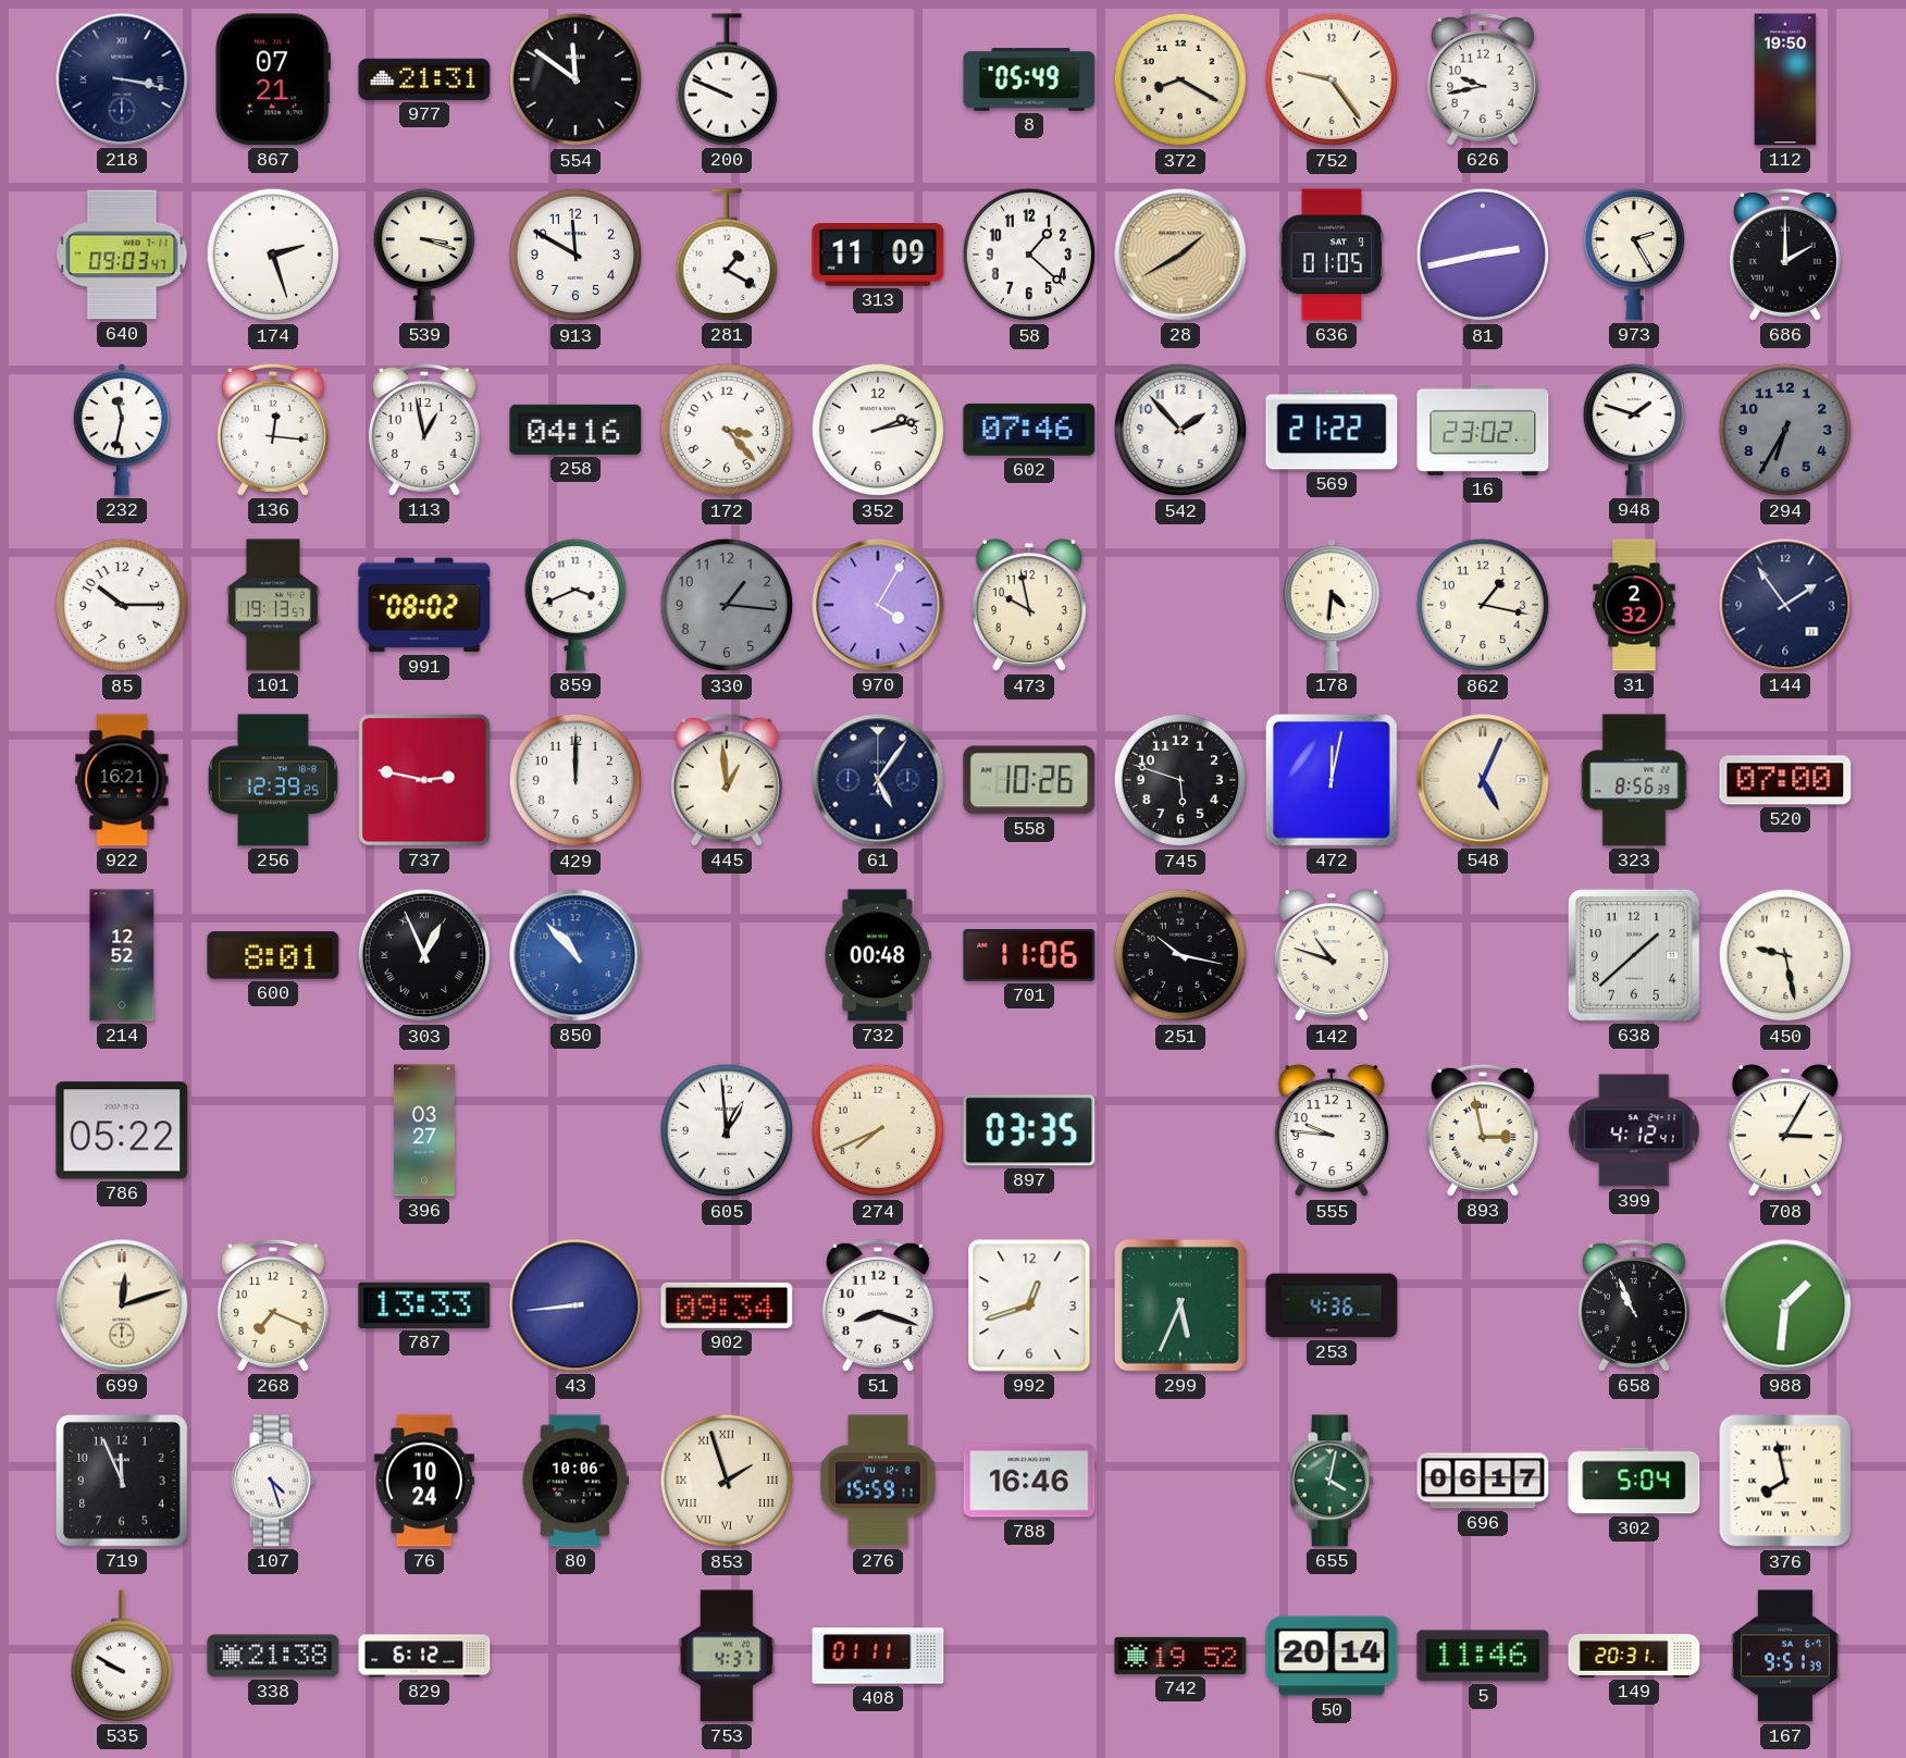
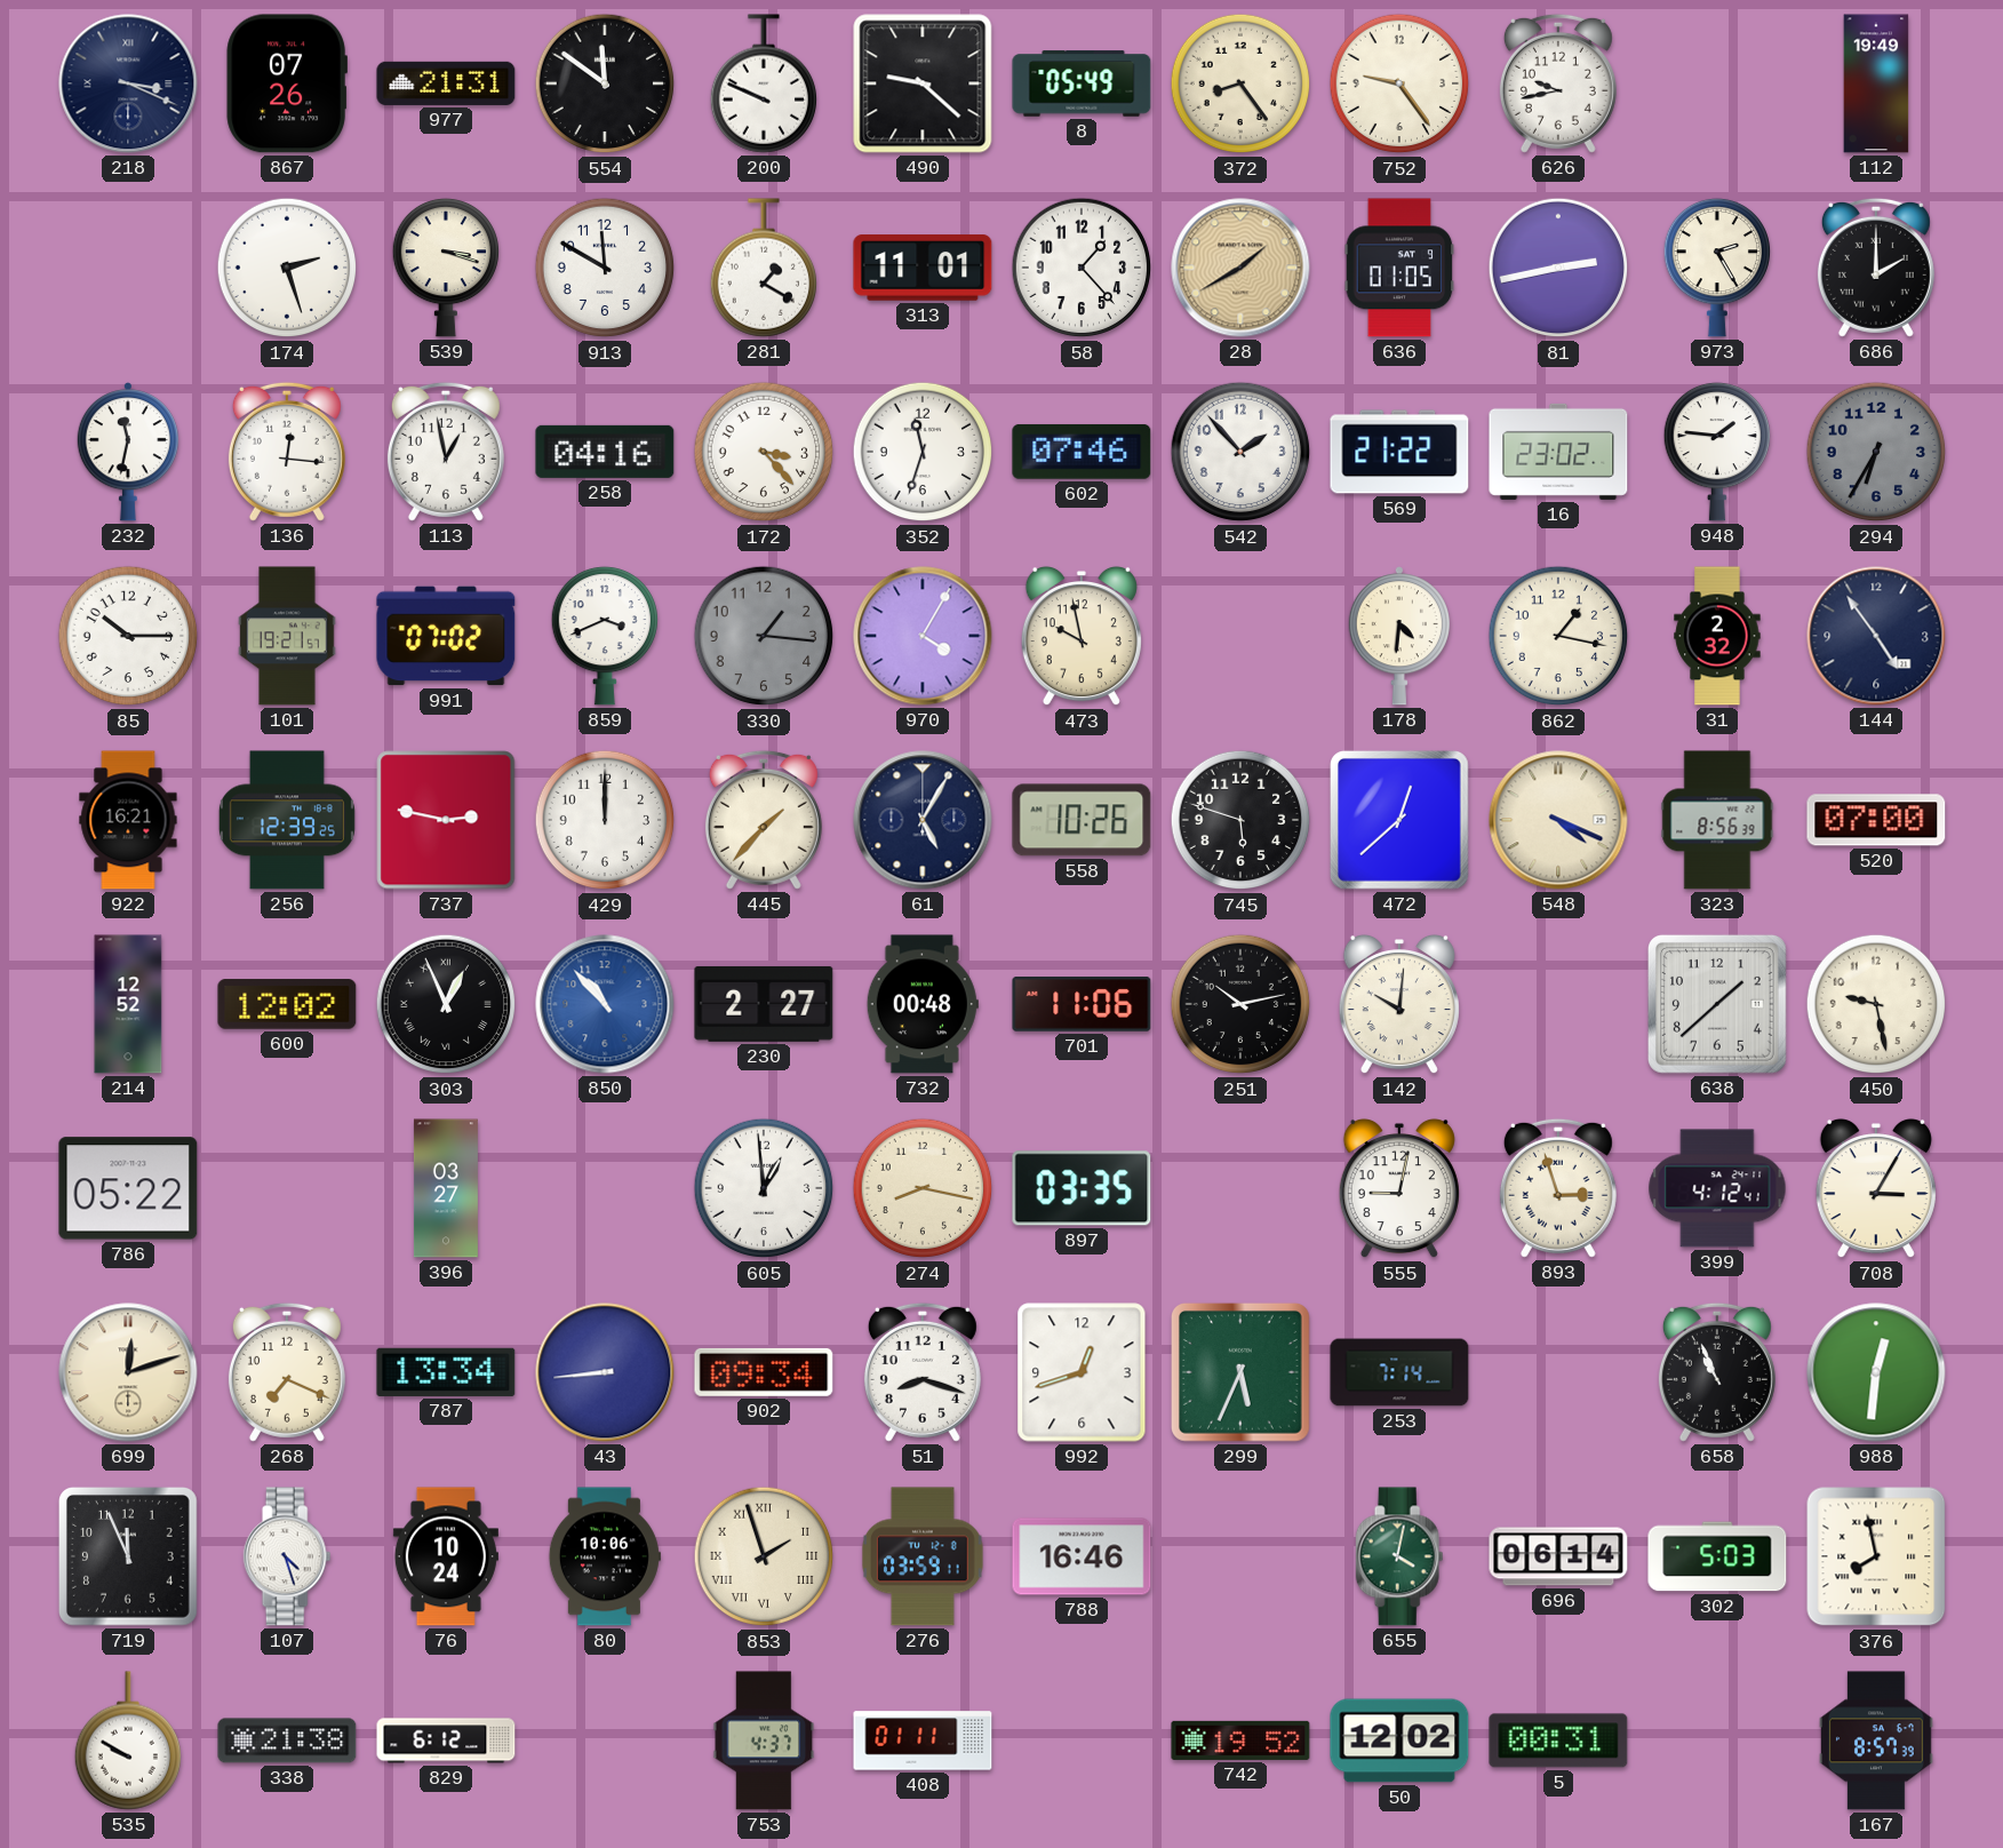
218: 3:17 -> 3:19 (128, 83)
867: 07:21 -> 07:26 (287, 83)
490: none -> 9:22 (923, 83)
372: 8:20 -> 8:24 (1240, 83)
112: 19:50 -> 19:49 (1876, 83)
640: 09:03 -> none (122, 255)
313: 11:09 -> 11:01 (923, 268)
58: 1:22 -> 1:23 (1082, 268)
352: 2:13 -> 11:33 (923, 452)
948: 1:48 -> 1:46 (1716, 452)
101: 19:13 -> 19:21 (287, 636)
991: 08:02 -> 07:02 (446, 636)
144: 1:54 -> 4:54 (1876, 636)
445: 12:59 -> 1:37 (764, 820)
61: 5:06 -> 5:05 (923, 820)
472: 12:02 -> 12:38 (1399, 820)
548: 5:04 -> 4:19 (1558, 820)
600: 8:01 -> 12:02 (287, 1004)
230: none -> 2:27 (764, 1004)
251: 10:17 -> 10:13 (1240, 1004)
142: 10:48 -> 10:01 (1399, 1004)
274: 7:41 -> 8:17 (923, 1188)
555: 9:46 -> 9:02 (1399, 1188)
893: 2:58 -> 2:57 (1558, 1188)
787: 13:33 -> 13:34 (446, 1372)
253: 4:36 -> 7:14 (1399, 1372)
988: 1:31 -> 12:31 (1876, 1372)
276: 15:59 -> 03:59 (924, 1556)
696: 06:17 -> 06:14 (1558, 1556)
302: 5:04 -> 5:03 (1717, 1556)
50: 20:14 -> 12:02 (1399, 1741)
5: 11:46 -> 00:31 (1558, 1741)
149: 20:31 -> none (1634, 1656)
167: 9:51 -> 8:57 (1877, 1741)
